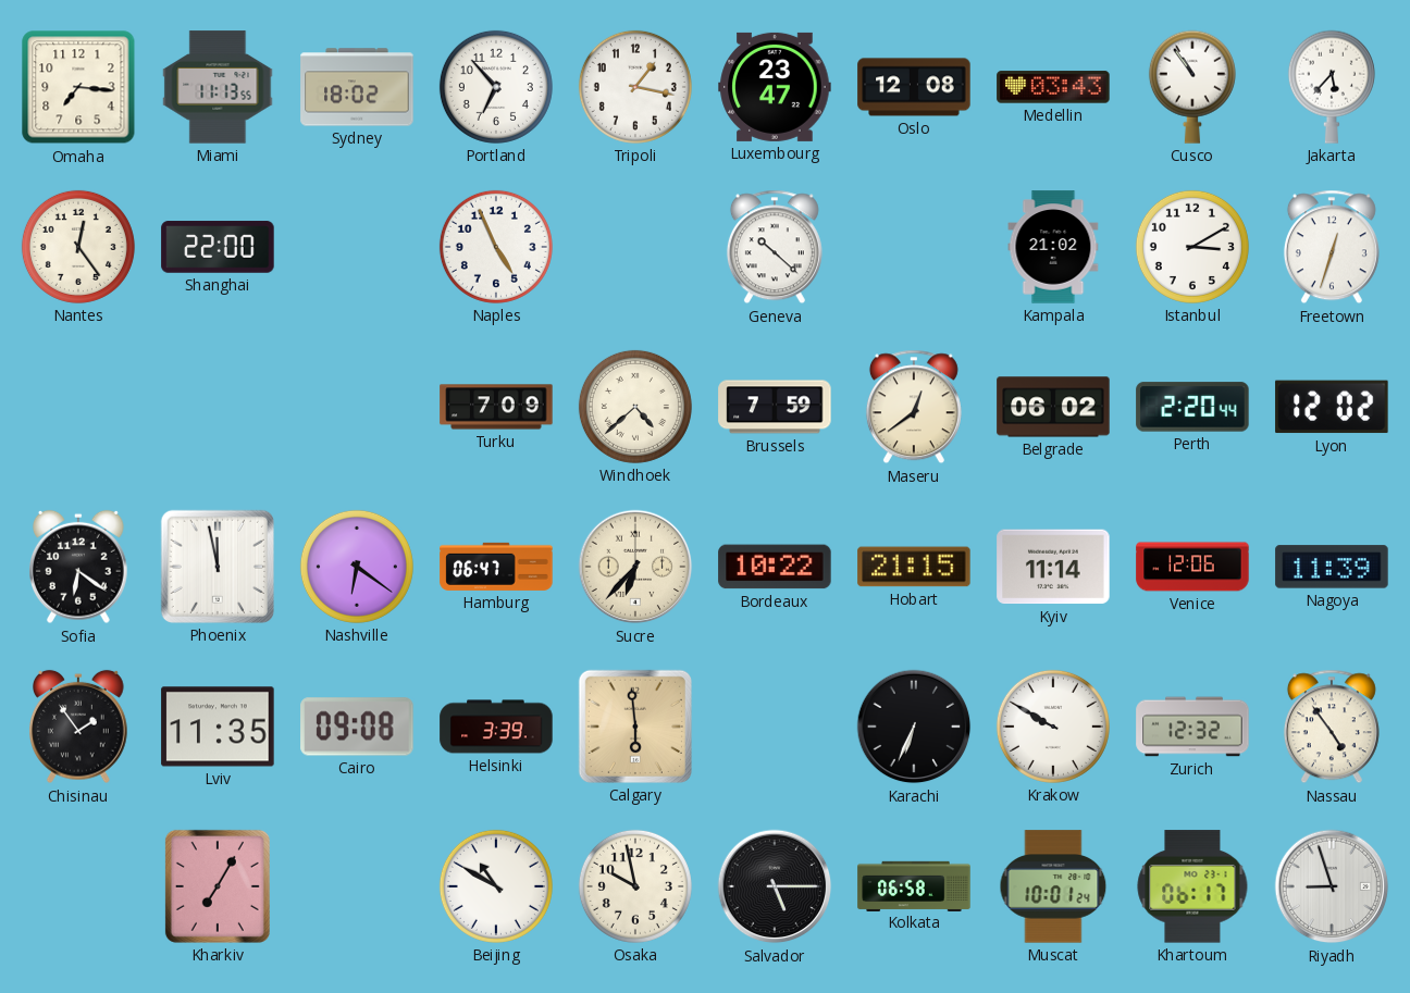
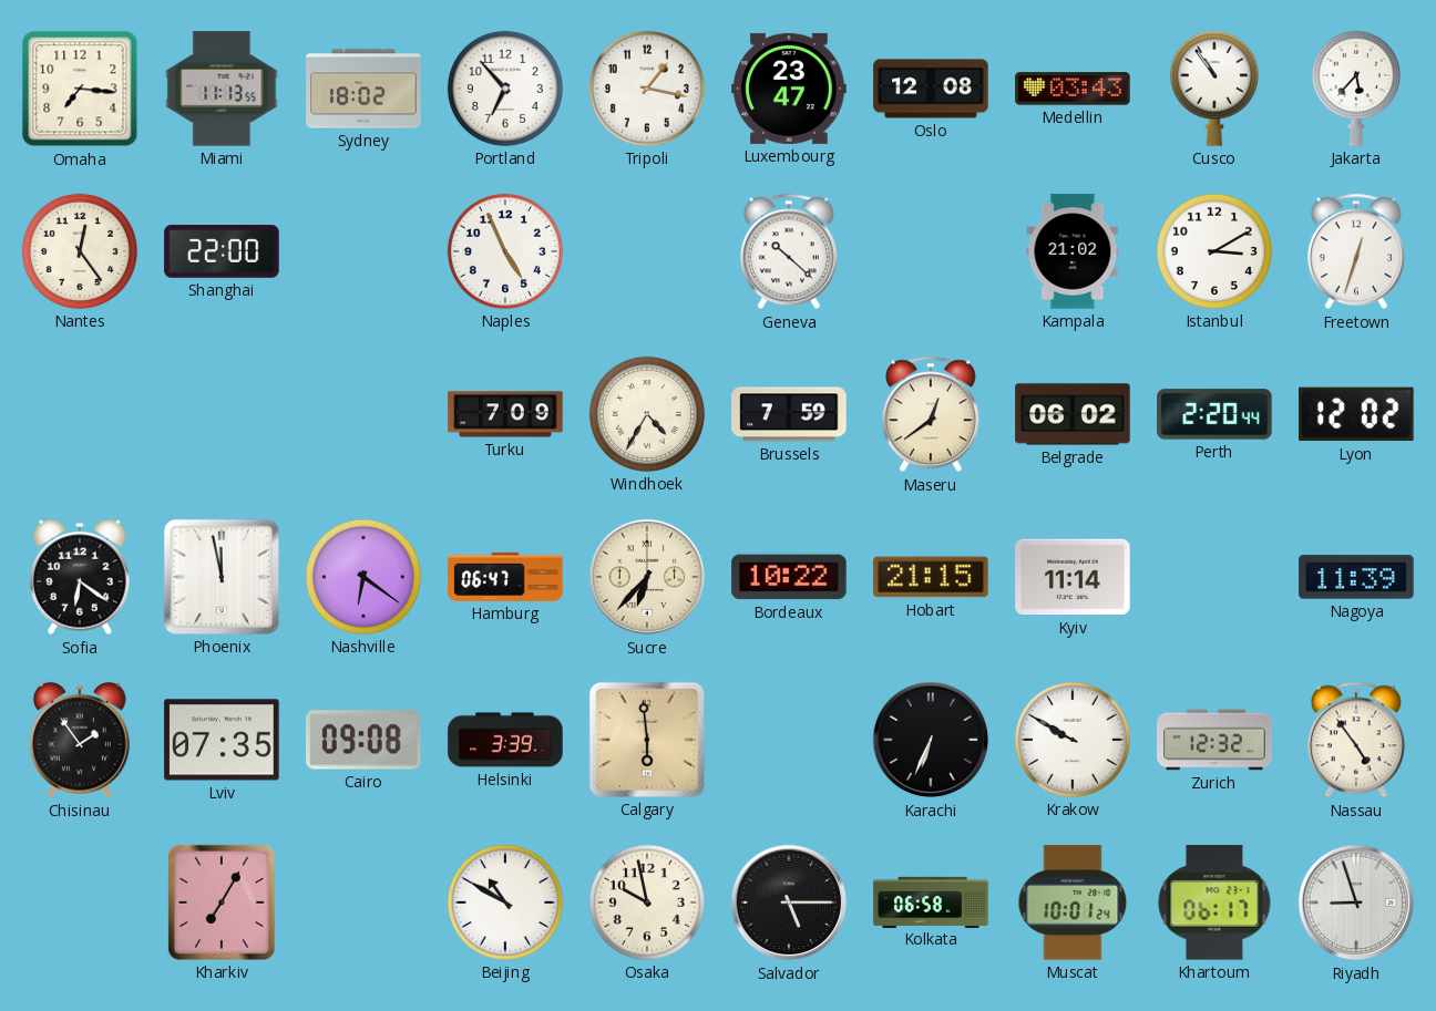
Windhoek: 4:38 -> 4:35 (647, 414)
Venice: 12:06 -> none (1192, 567)
Lviv: 11:35 -> 07:35 (222, 740)
